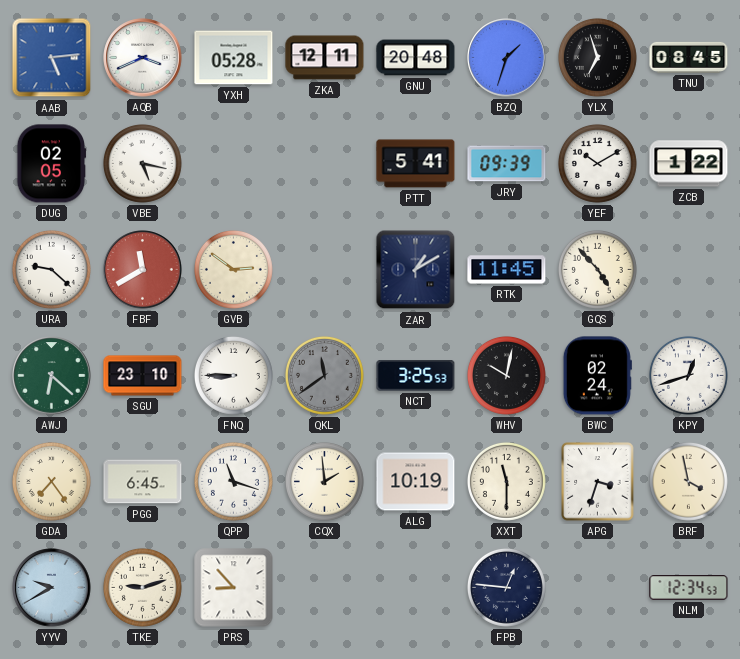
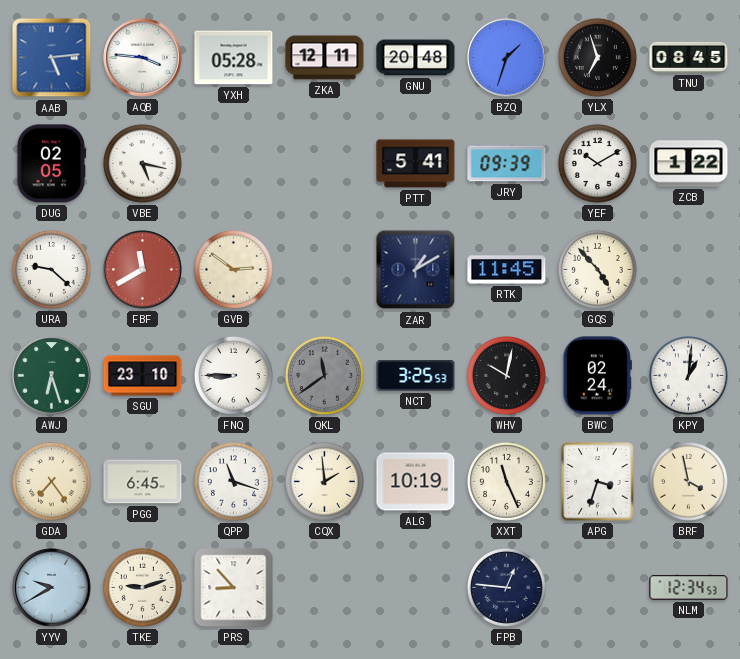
AQB: 3:41 -> 3:46 (143, 58)
AWJ: 6:22 -> 6:27 (52, 376)
KPY: 12:42 -> 1:01 (688, 375)
XXT: 11:30 -> 11:26 (506, 481)
